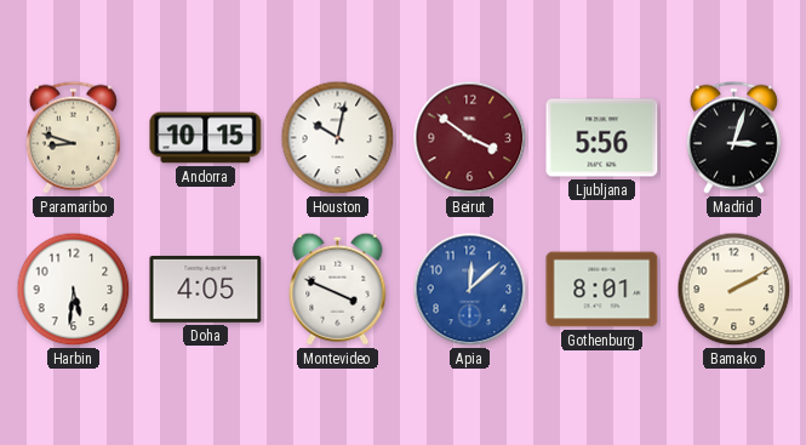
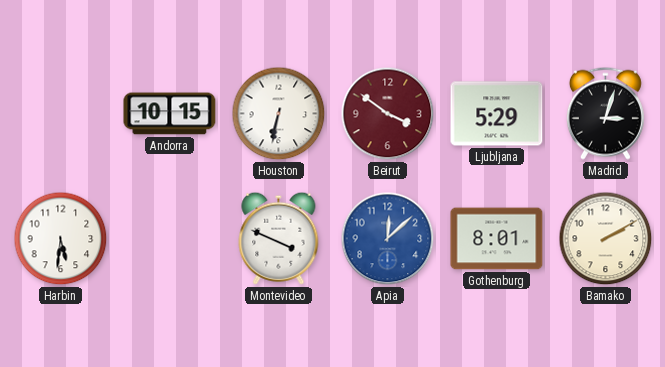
Paramaribo: 8:48 -> none (73, 137)
Houston: 10:02 -> 6:32 (279, 114)
Ljubljana: 5:56 -> 5:29 (497, 114)
Doha: 4:05 -> none (206, 289)
